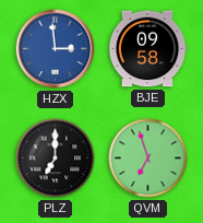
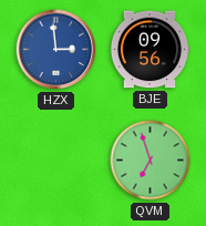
BJE: 09:58 -> 09:56 (150, 50)
PLZ: 7:00 -> none (56, 159)
